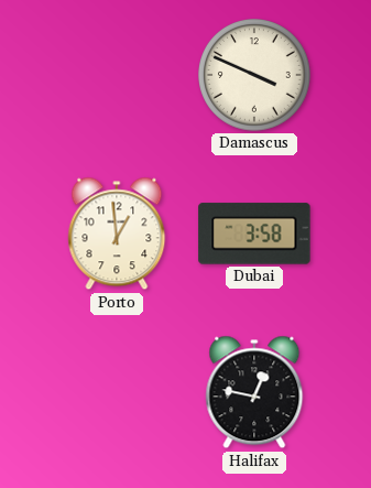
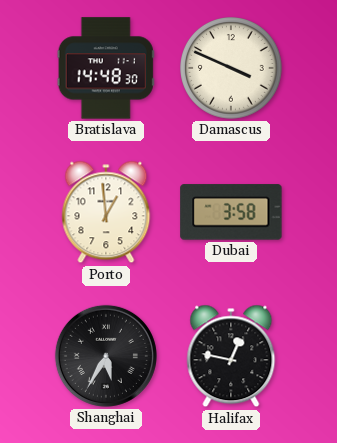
Bratislava: none -> 14:48 (106, 68)
Shanghai: none -> 5:35 (106, 356)
